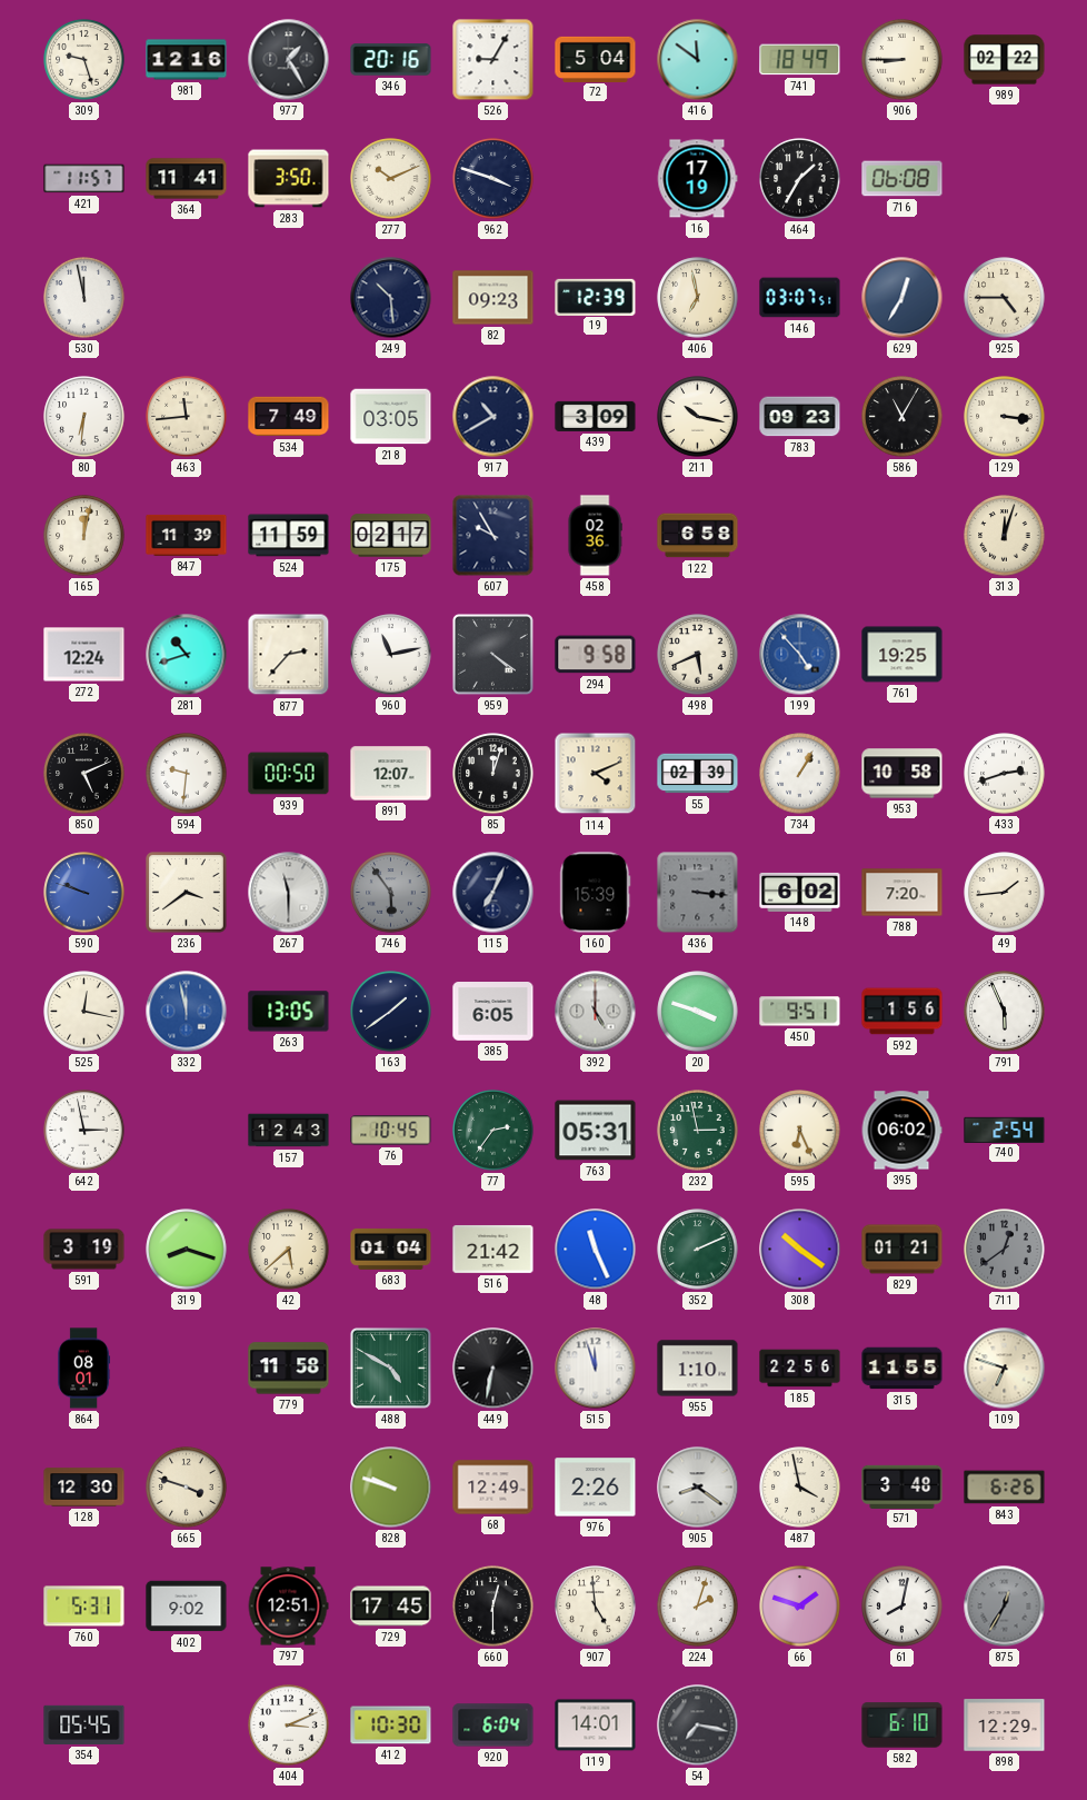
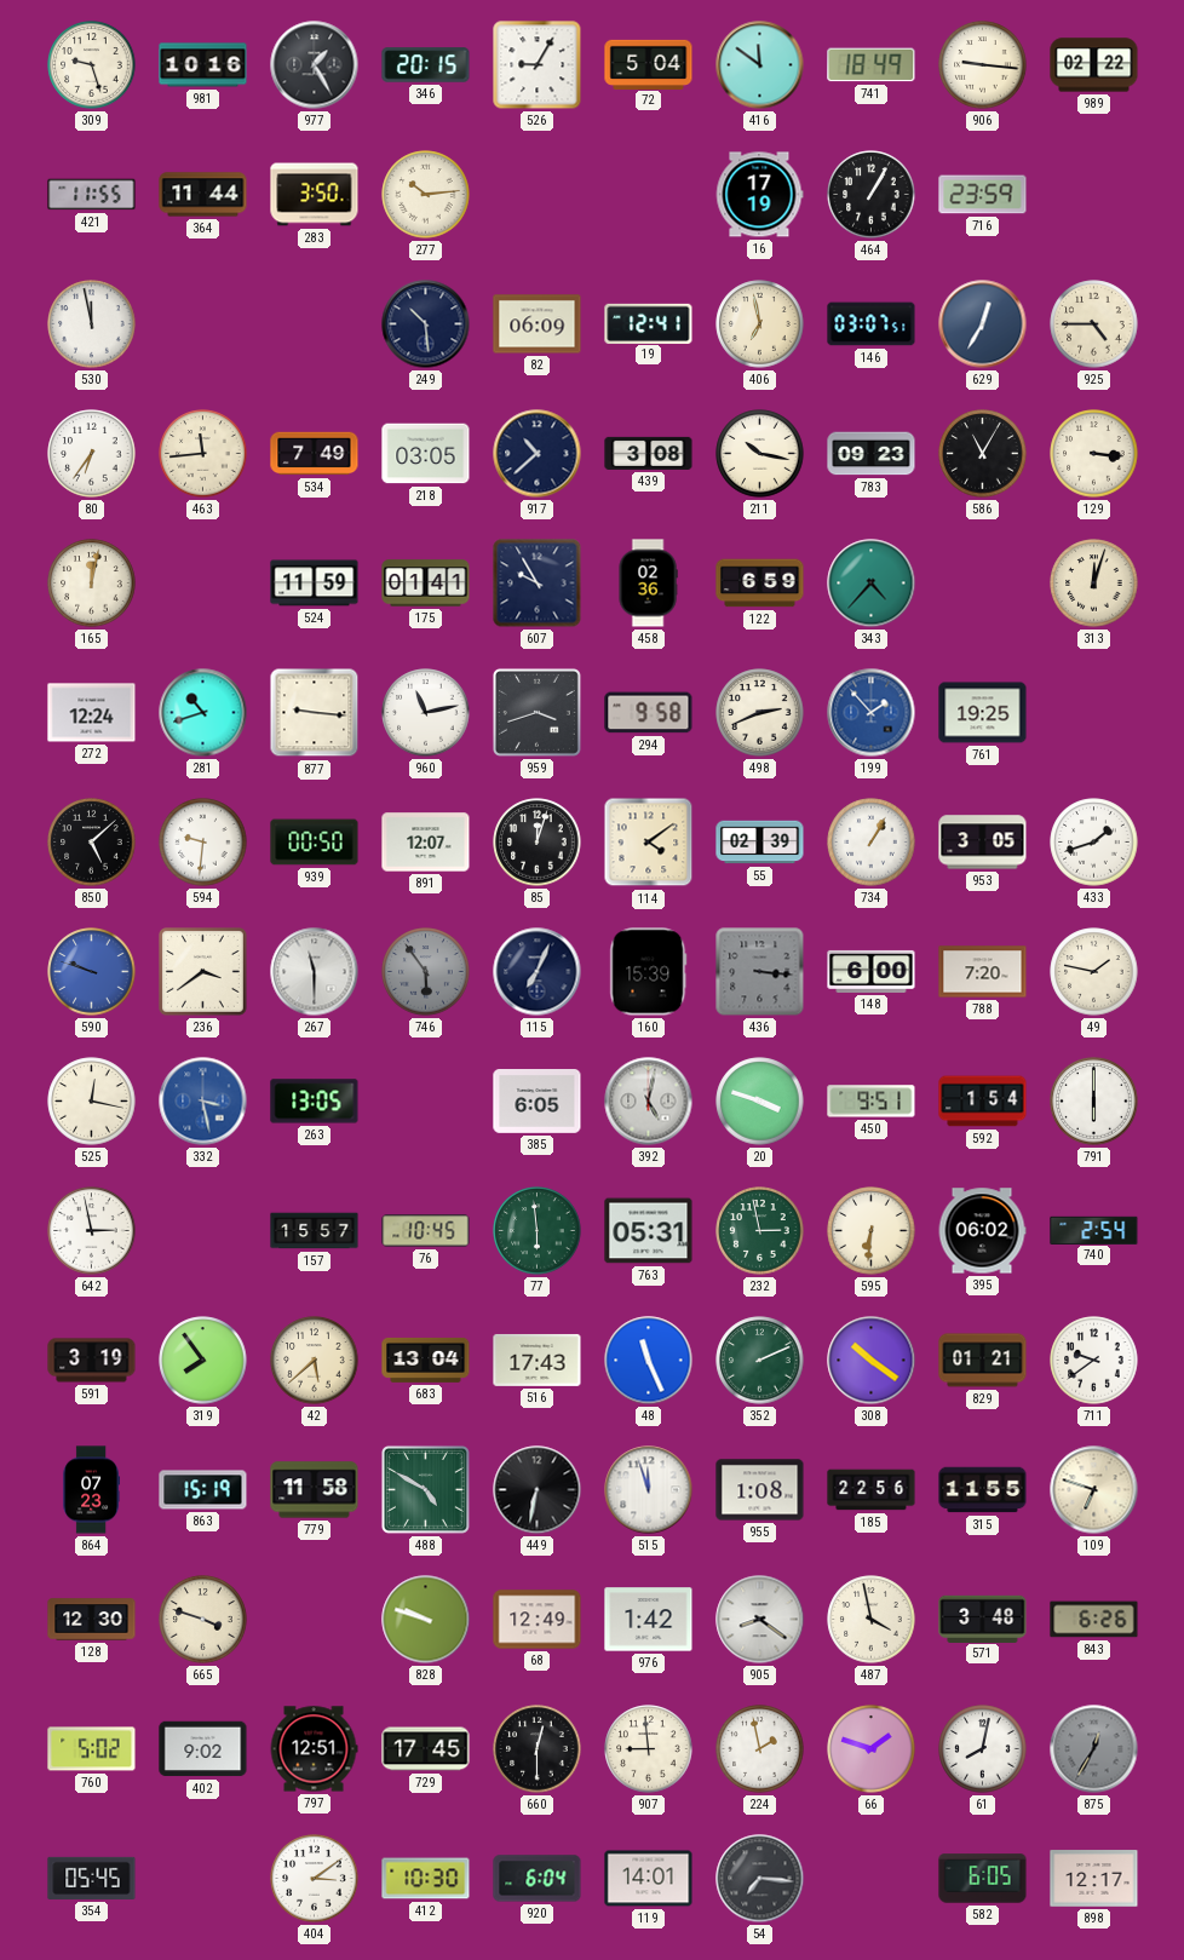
981: 12:16 -> 10:16 (203, 65)
346: 20:16 -> 20:15 (426, 65)
906: 8:45 -> 9:16 (983, 65)
421: 11:57 -> 11:55 (92, 195)
364: 11:41 -> 11:44 (203, 195)
277: 10:11 -> 10:14 (426, 195)
962: 3:48 -> none (493, 179)
464: 1:35 -> 1:05 (872, 195)
716: 06:08 -> 23:59 (983, 195)
82: 09:23 -> 06:09 (538, 324)
19: 12:39 -> 12:41 (649, 323)
80: 6:31 -> 6:36 (92, 454)
917: 10:40 -> 10:38 (538, 454)
439: 3:09 -> 3:08 (649, 453)
847: 11:39 -> none (187, 535)
175: 02:17 -> 01:41 (426, 584)
122: 6:58 -> 6:59 (760, 584)
343: none -> 4:37 (872, 584)
877: 2:37 -> 9:16 (315, 713)
959: 4:21 -> 3:42 (536, 712)
498: 5:41 -> 2:41 (760, 713)
199: 4:53 -> 1:53 (872, 713)
850: 5:11 -> 5:08 (92, 843)
114: 4:11 -> 4:09 (649, 843)
953: 10:58 -> 3:05 (983, 843)
433: 2:42 -> 1:42 (1094, 843)
148: 6:02 -> 6:00 (872, 971)
49: 1:44 -> 1:47 (1094, 972)
332: 11:58 -> 3:28 (203, 1102)
163: 1:39 -> none (391, 1012)
392: 5:00 -> 5:02 (649, 1102)
592: 1:56 -> 1:54 (983, 1102)
791: 5:56 -> 6:00 (1094, 1102)
157: 12:43 -> 15:57 (315, 1231)
77: 2:36 -> 5:59 (538, 1231)
595: 6:26 -> 6:31 (872, 1231)
319: 8:18 -> 7:54 (203, 1361)
683: 01:04 -> 13:04 (426, 1360)
516: 21:42 -> 17:43 (538, 1360)
711: 12:39 -> 9:39 (1094, 1361)
711 dial: grey -> white (1094, 1361)
864: 08:01 -> 07:23 (91, 1490)
863: none -> 15:19 (203, 1490)
955: 1:10 -> 1:08 (760, 1490)
976: 2:26 -> 1:42 (649, 1620)
760: 5:31 -> 5:02 (92, 1749)
907: 4:59 -> 8:59 (649, 1749)
224: 2:03 -> 1:58 (760, 1749)
404: 3:11 -> 3:09 (315, 1879)
54: 7:17 -> 7:16 (760, 1879)
582: 6:10 -> 6:05 (983, 1879)
898: 12:29 -> 12:17 (1094, 1879)
